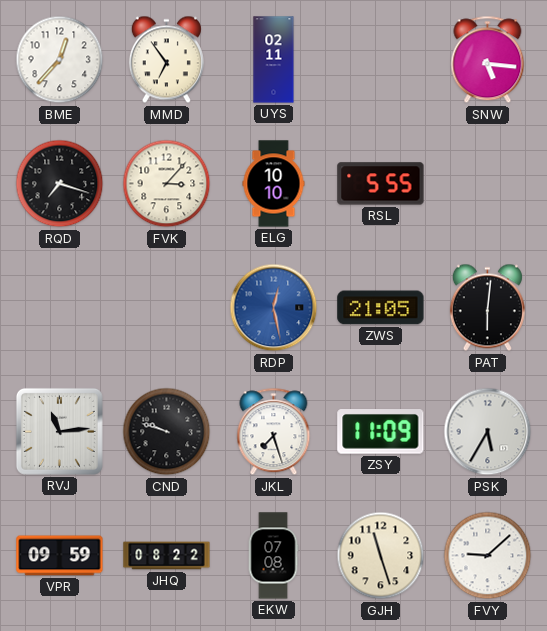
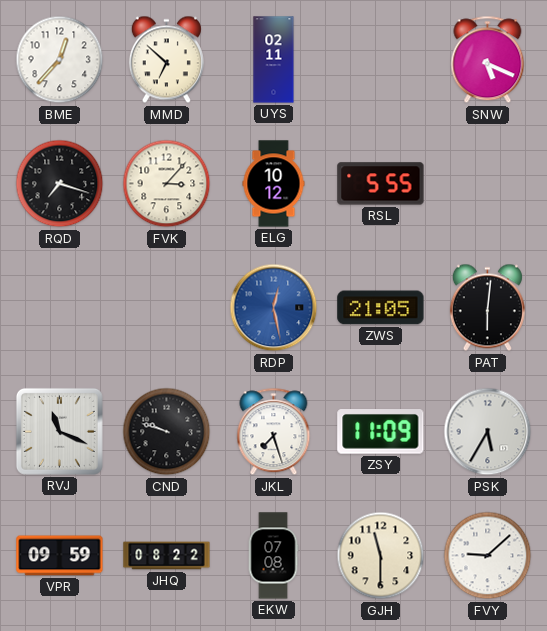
MMD: 6:54 -> 6:52 (166, 60)
SNW: 5:16 -> 5:19 (488, 60)
ELG: 10:10 -> 10:12 (274, 184)
RVJ: 11:14 -> 11:19 (59, 431)
GJH: 11:27 -> 11:30 (381, 556)
